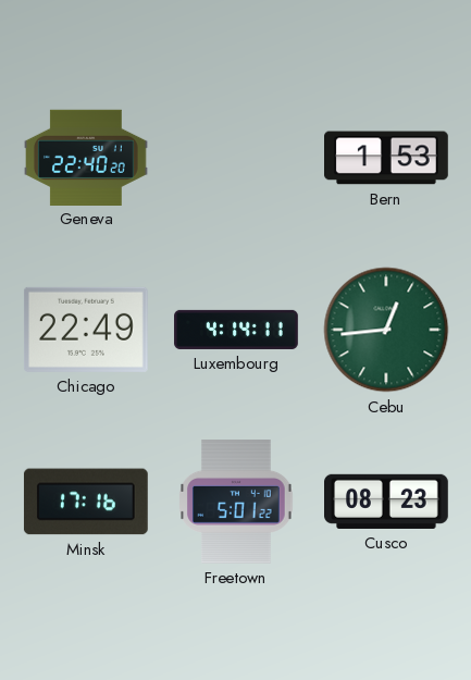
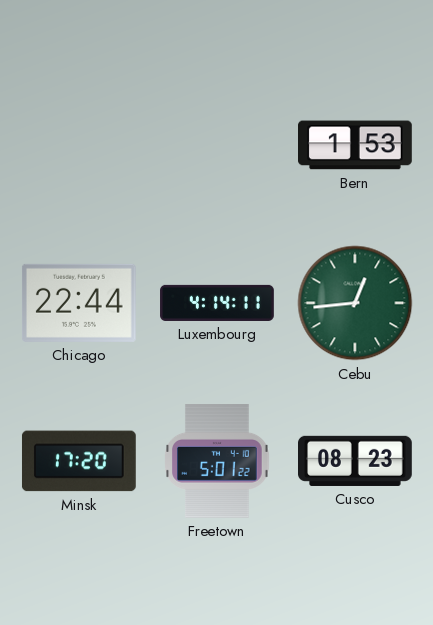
Geneva: 22:40 -> none (87, 157)
Chicago: 22:49 -> 22:44 (79, 303)
Minsk: 17:16 -> 17:20 (79, 461)
